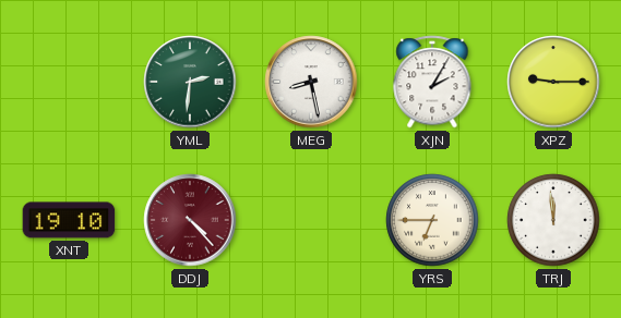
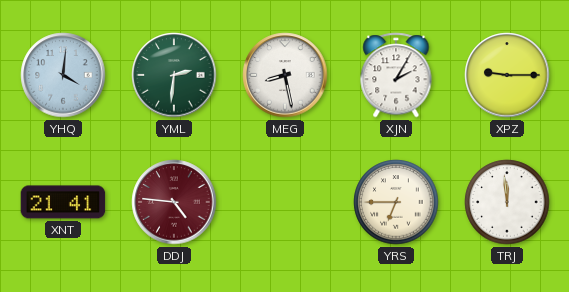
YHQ: none -> 4:01 (63, 75)
XNT: 19:10 -> 21:41 (63, 202)
DDJ: 4:23 -> 4:46 (174, 202)
